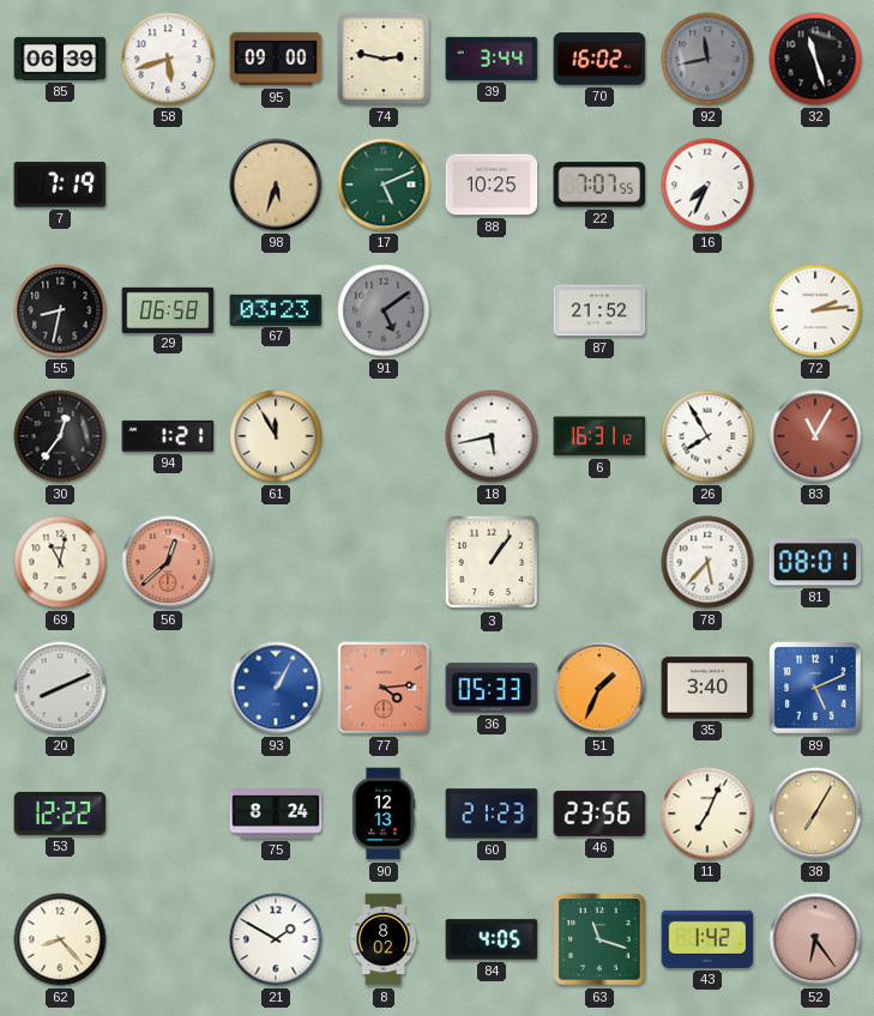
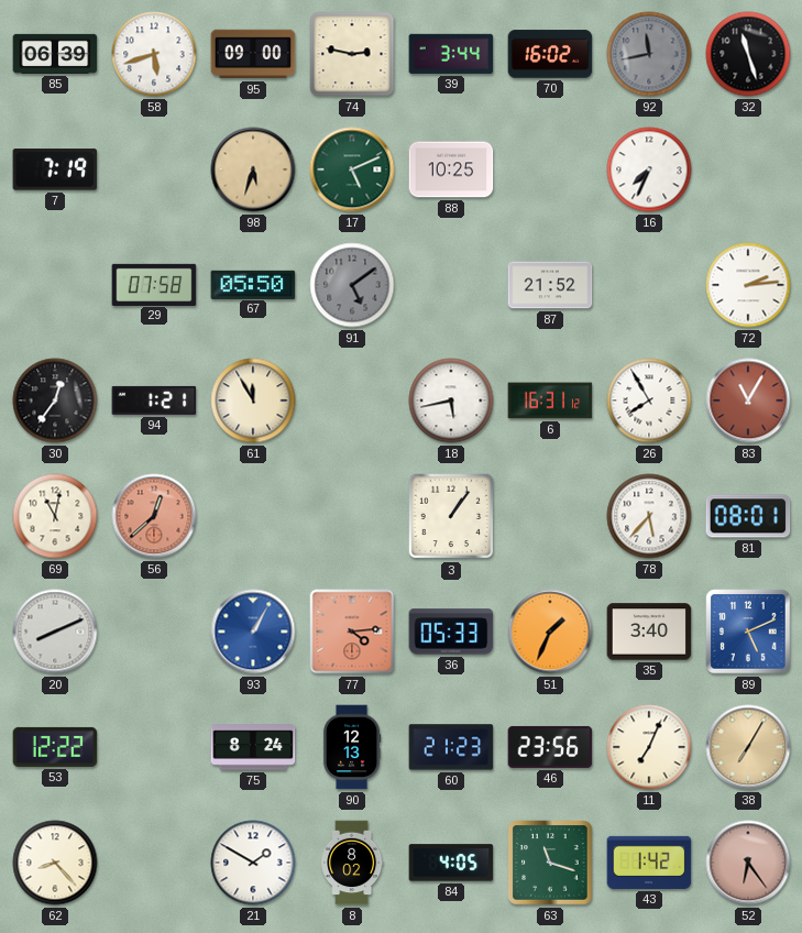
22: 7:07 -> none (599, 185)
55: 8:32 -> none (60, 310)
29: 06:58 -> 07:58 (154, 284)
67: 03:23 -> 05:50 (253, 284)
